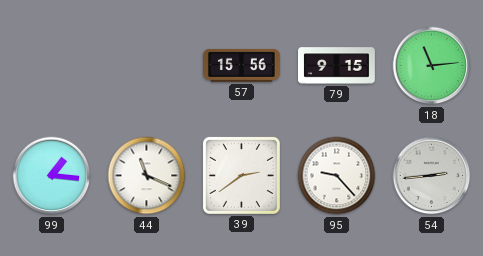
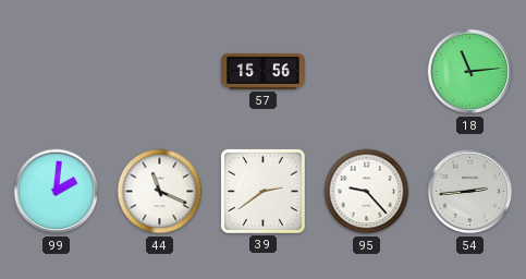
79: 9:15 -> none (337, 66)
99: 1:16 -> 2:01 (57, 192)
